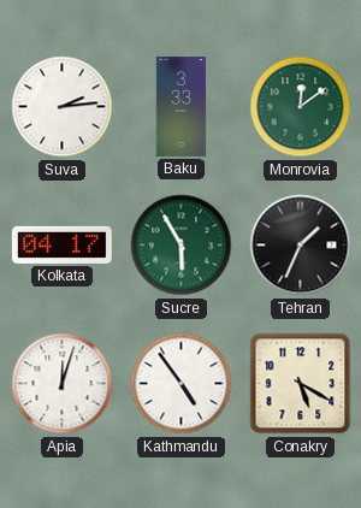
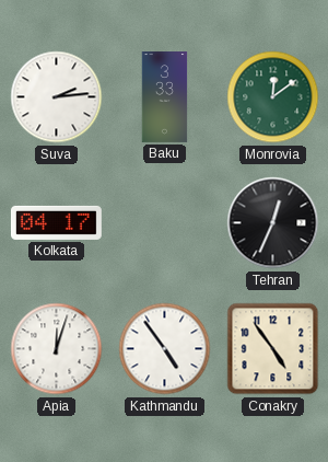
Sucre: 5:55 -> none (182, 246)
Tehran: 1:34 -> 12:34 (273, 223)
Conakry: 5:20 -> 4:54 (273, 349)
